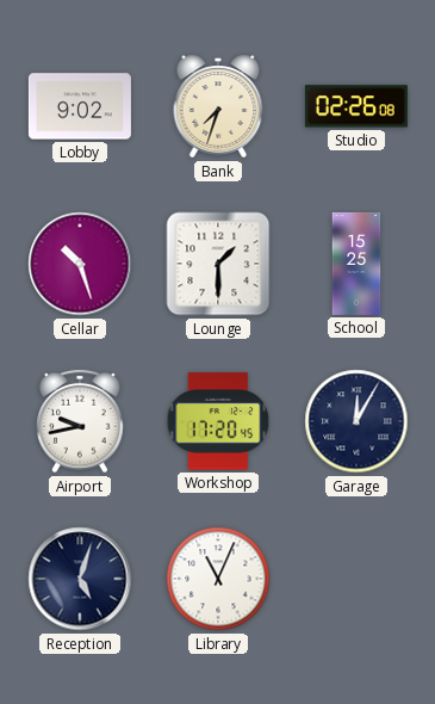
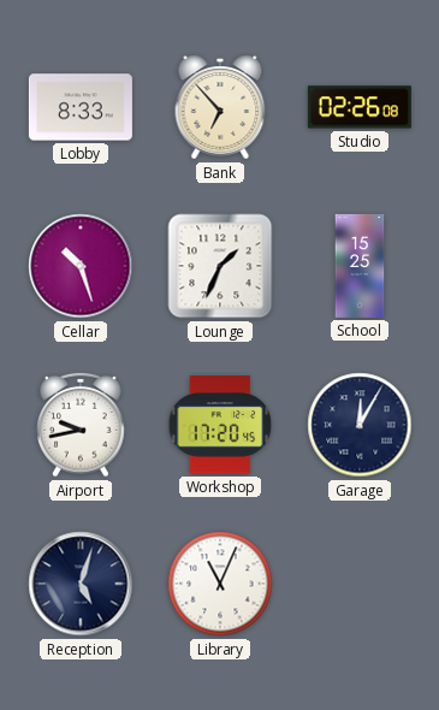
Lobby: 9:02 -> 8:33 (81, 107)
Bank: 7:33 -> 6:53 (220, 107)
Lounge: 1:30 -> 1:34 (220, 266)
